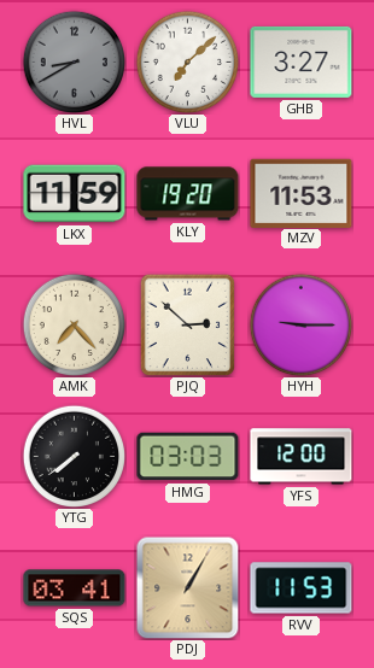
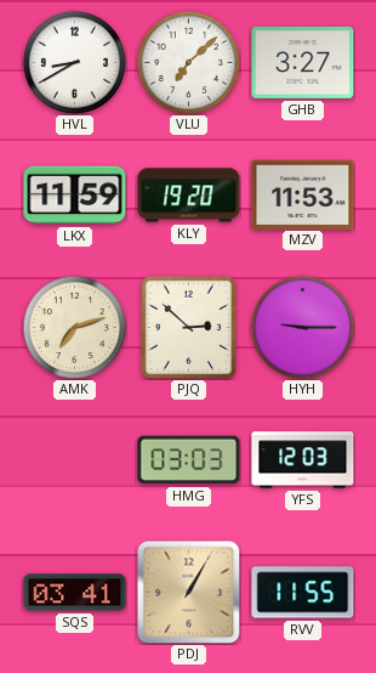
HVL dial: grey -> white (74, 62)
AMK: 7:23 -> 7:12 (74, 327)
YTG: 7:39 -> none (74, 456)
YFS: 12:00 -> 12:03 (303, 460)
RVV: 11:53 -> 11:55 (303, 593)
